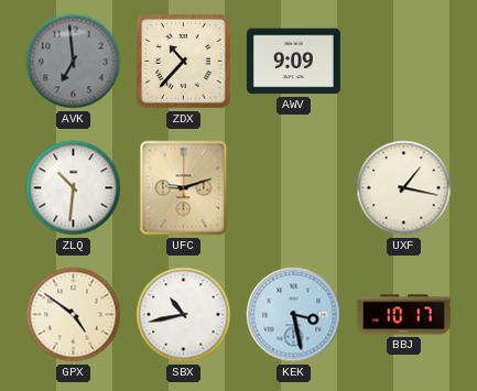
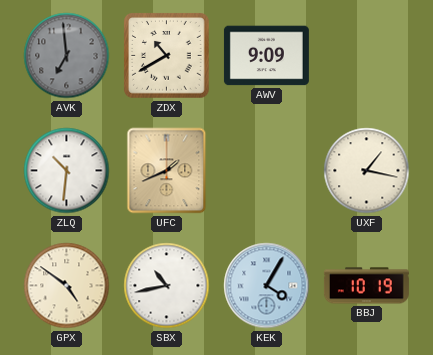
ZDX: 10:37 -> 10:40 (167, 56)
UFC: 9:12 -> 1:41 (167, 171)
KEK: 3:28 -> 4:05 (267, 286)
BBJ: 10:17 -> 10:19 (366, 286)
